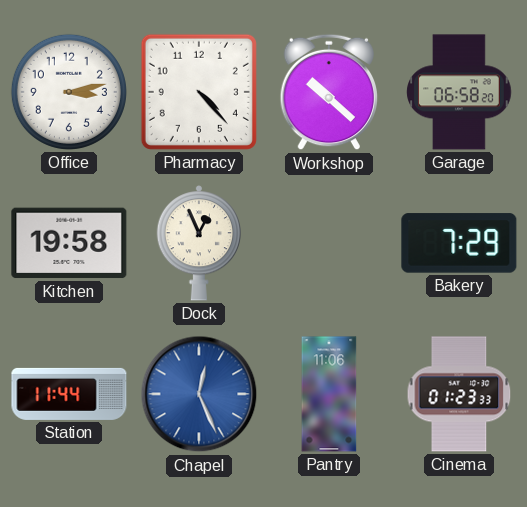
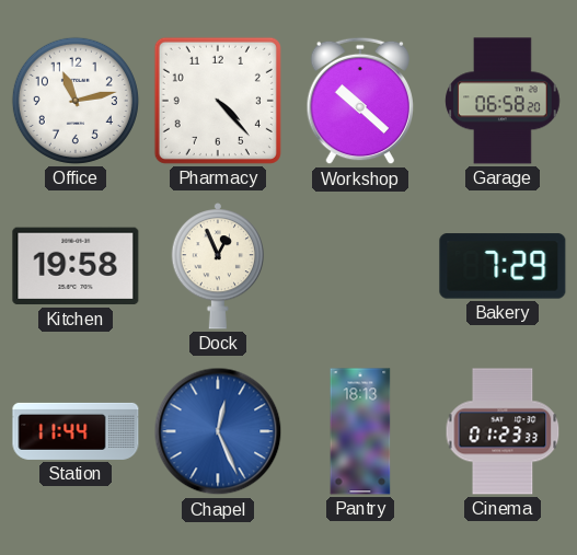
Office: 3:13 -> 11:13 (76, 101)
Pantry: 11:06 -> 18:13 (360, 431)
